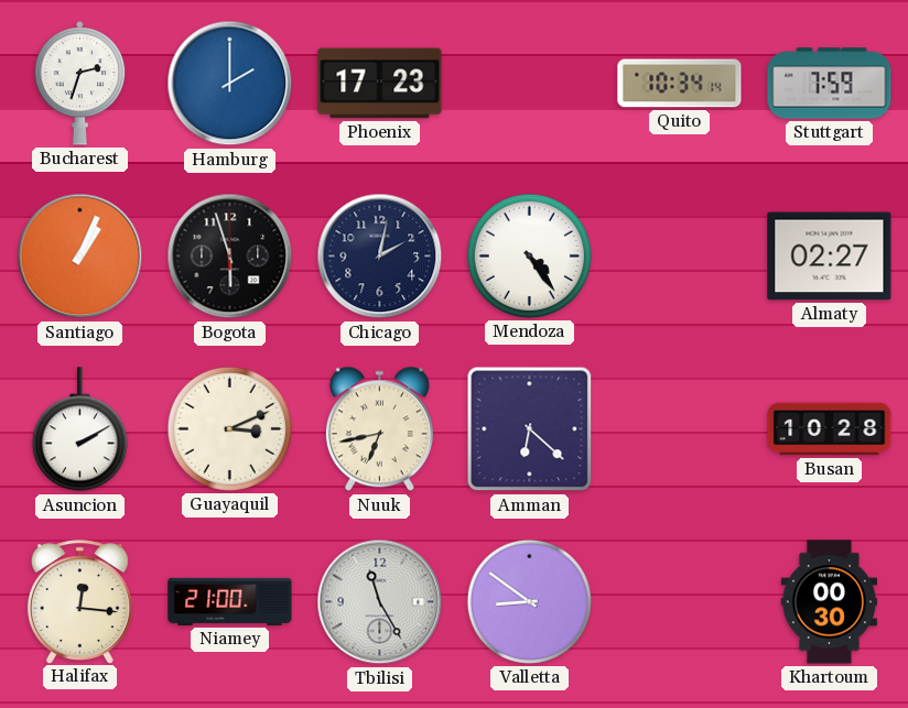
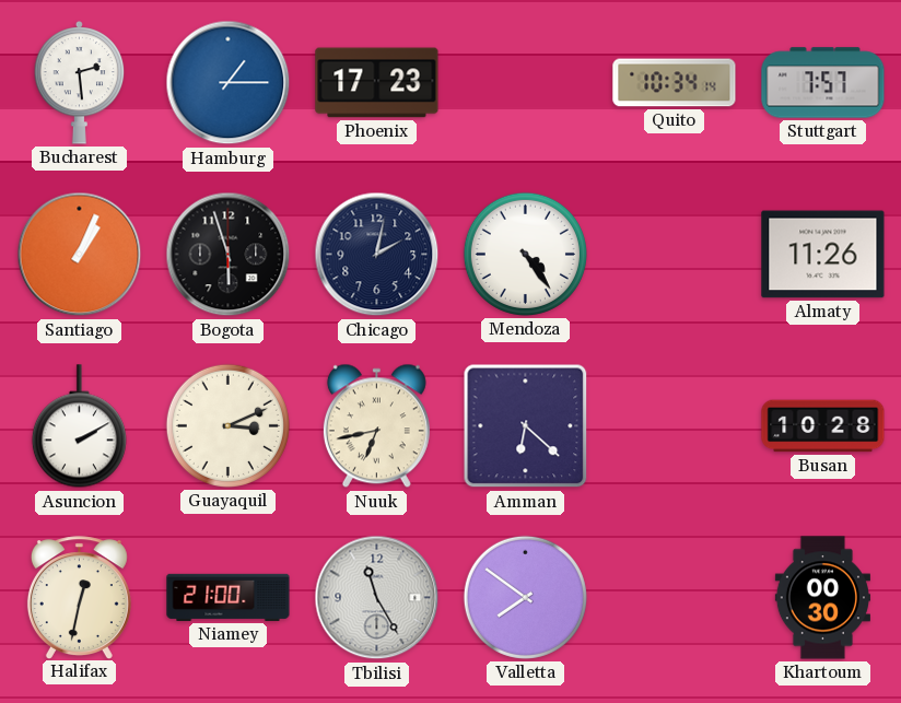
Bucharest: 2:33 -> 2:29 (80, 82)
Hamburg: 2:00 -> 1:15 (229, 83)
Stuttgart: 7:59 -> 7:57 (823, 83)
Almaty: 02:27 -> 11:26 (823, 255)
Halifax: 12:16 -> 12:32 (79, 597)
Valletta: 8:51 -> 7:51 (525, 597)
